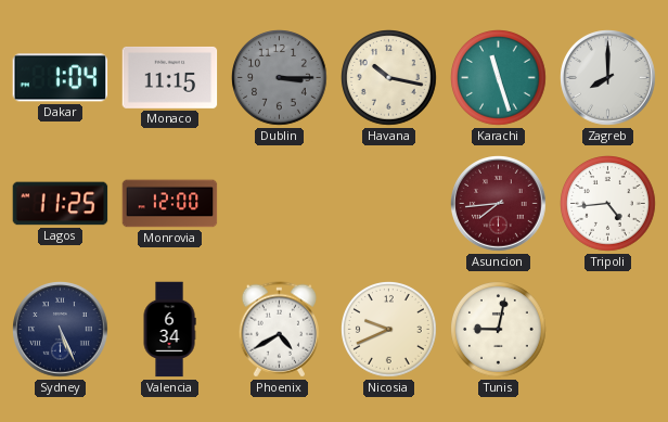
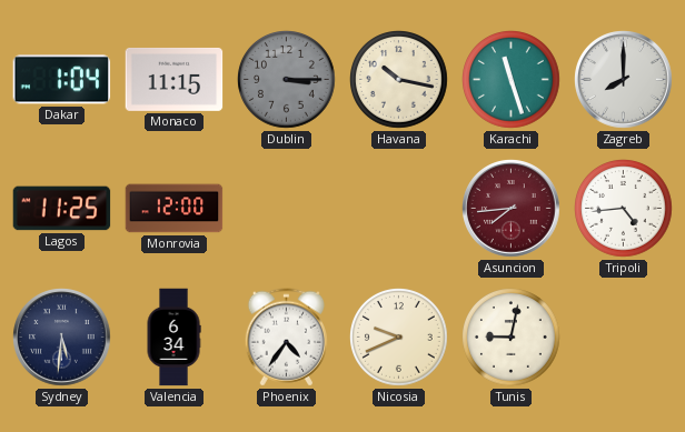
Sydney: 5:26 -> 5:31 (62, 338)
Phoenix: 4:40 -> 4:36 (286, 338)
